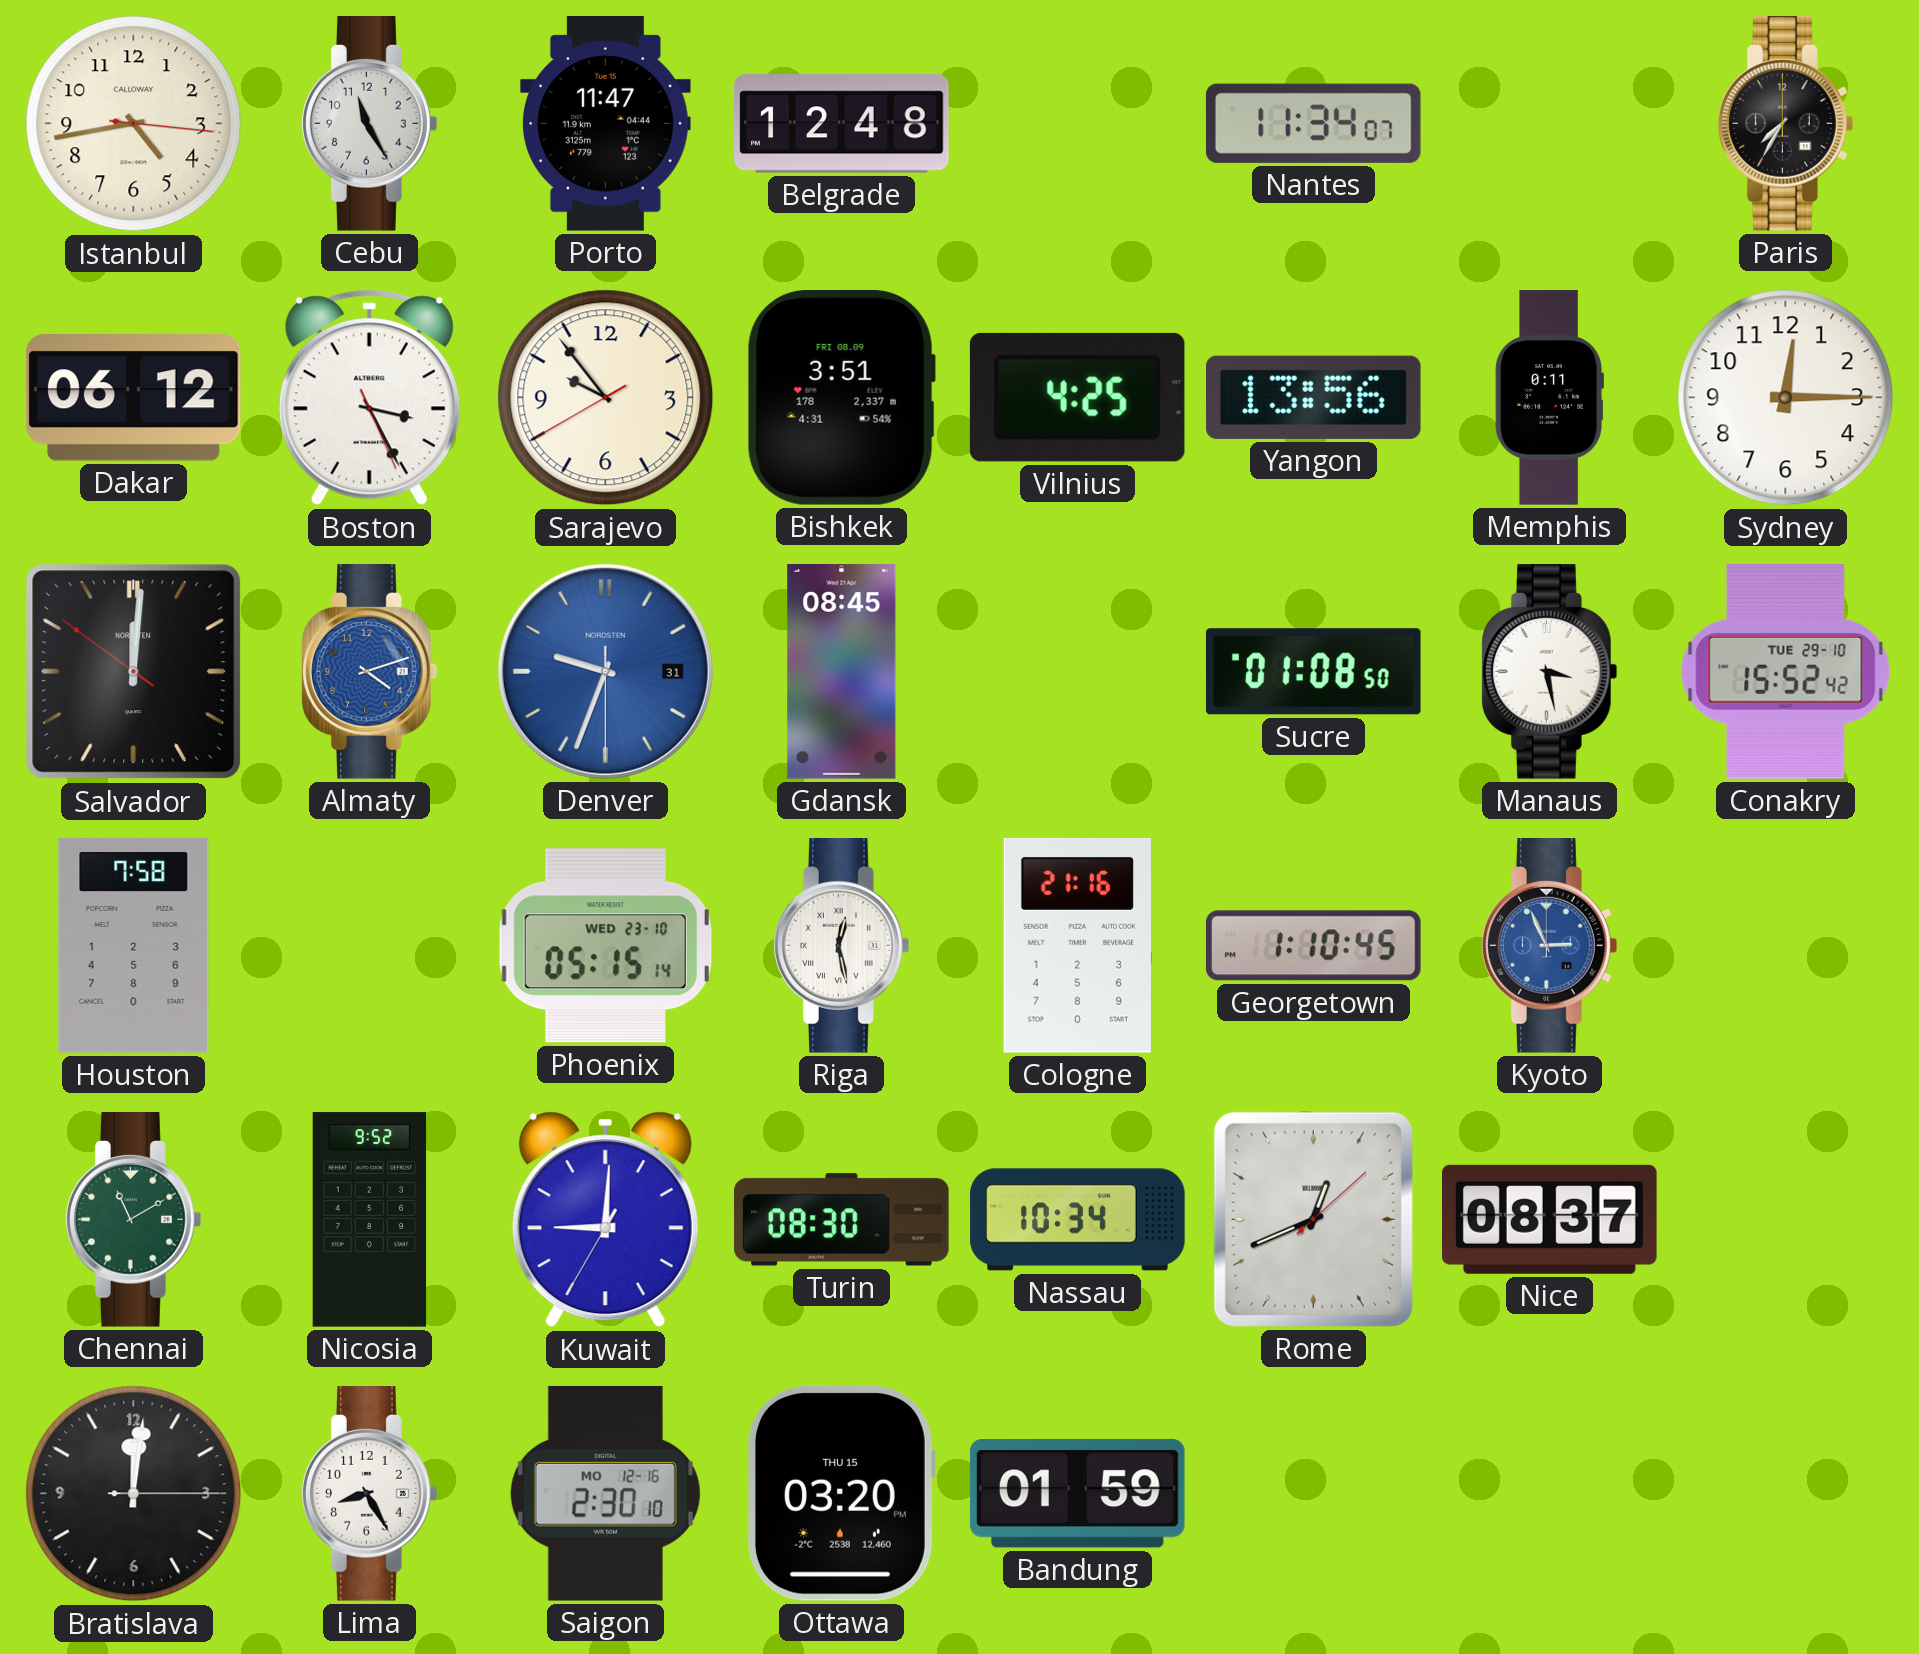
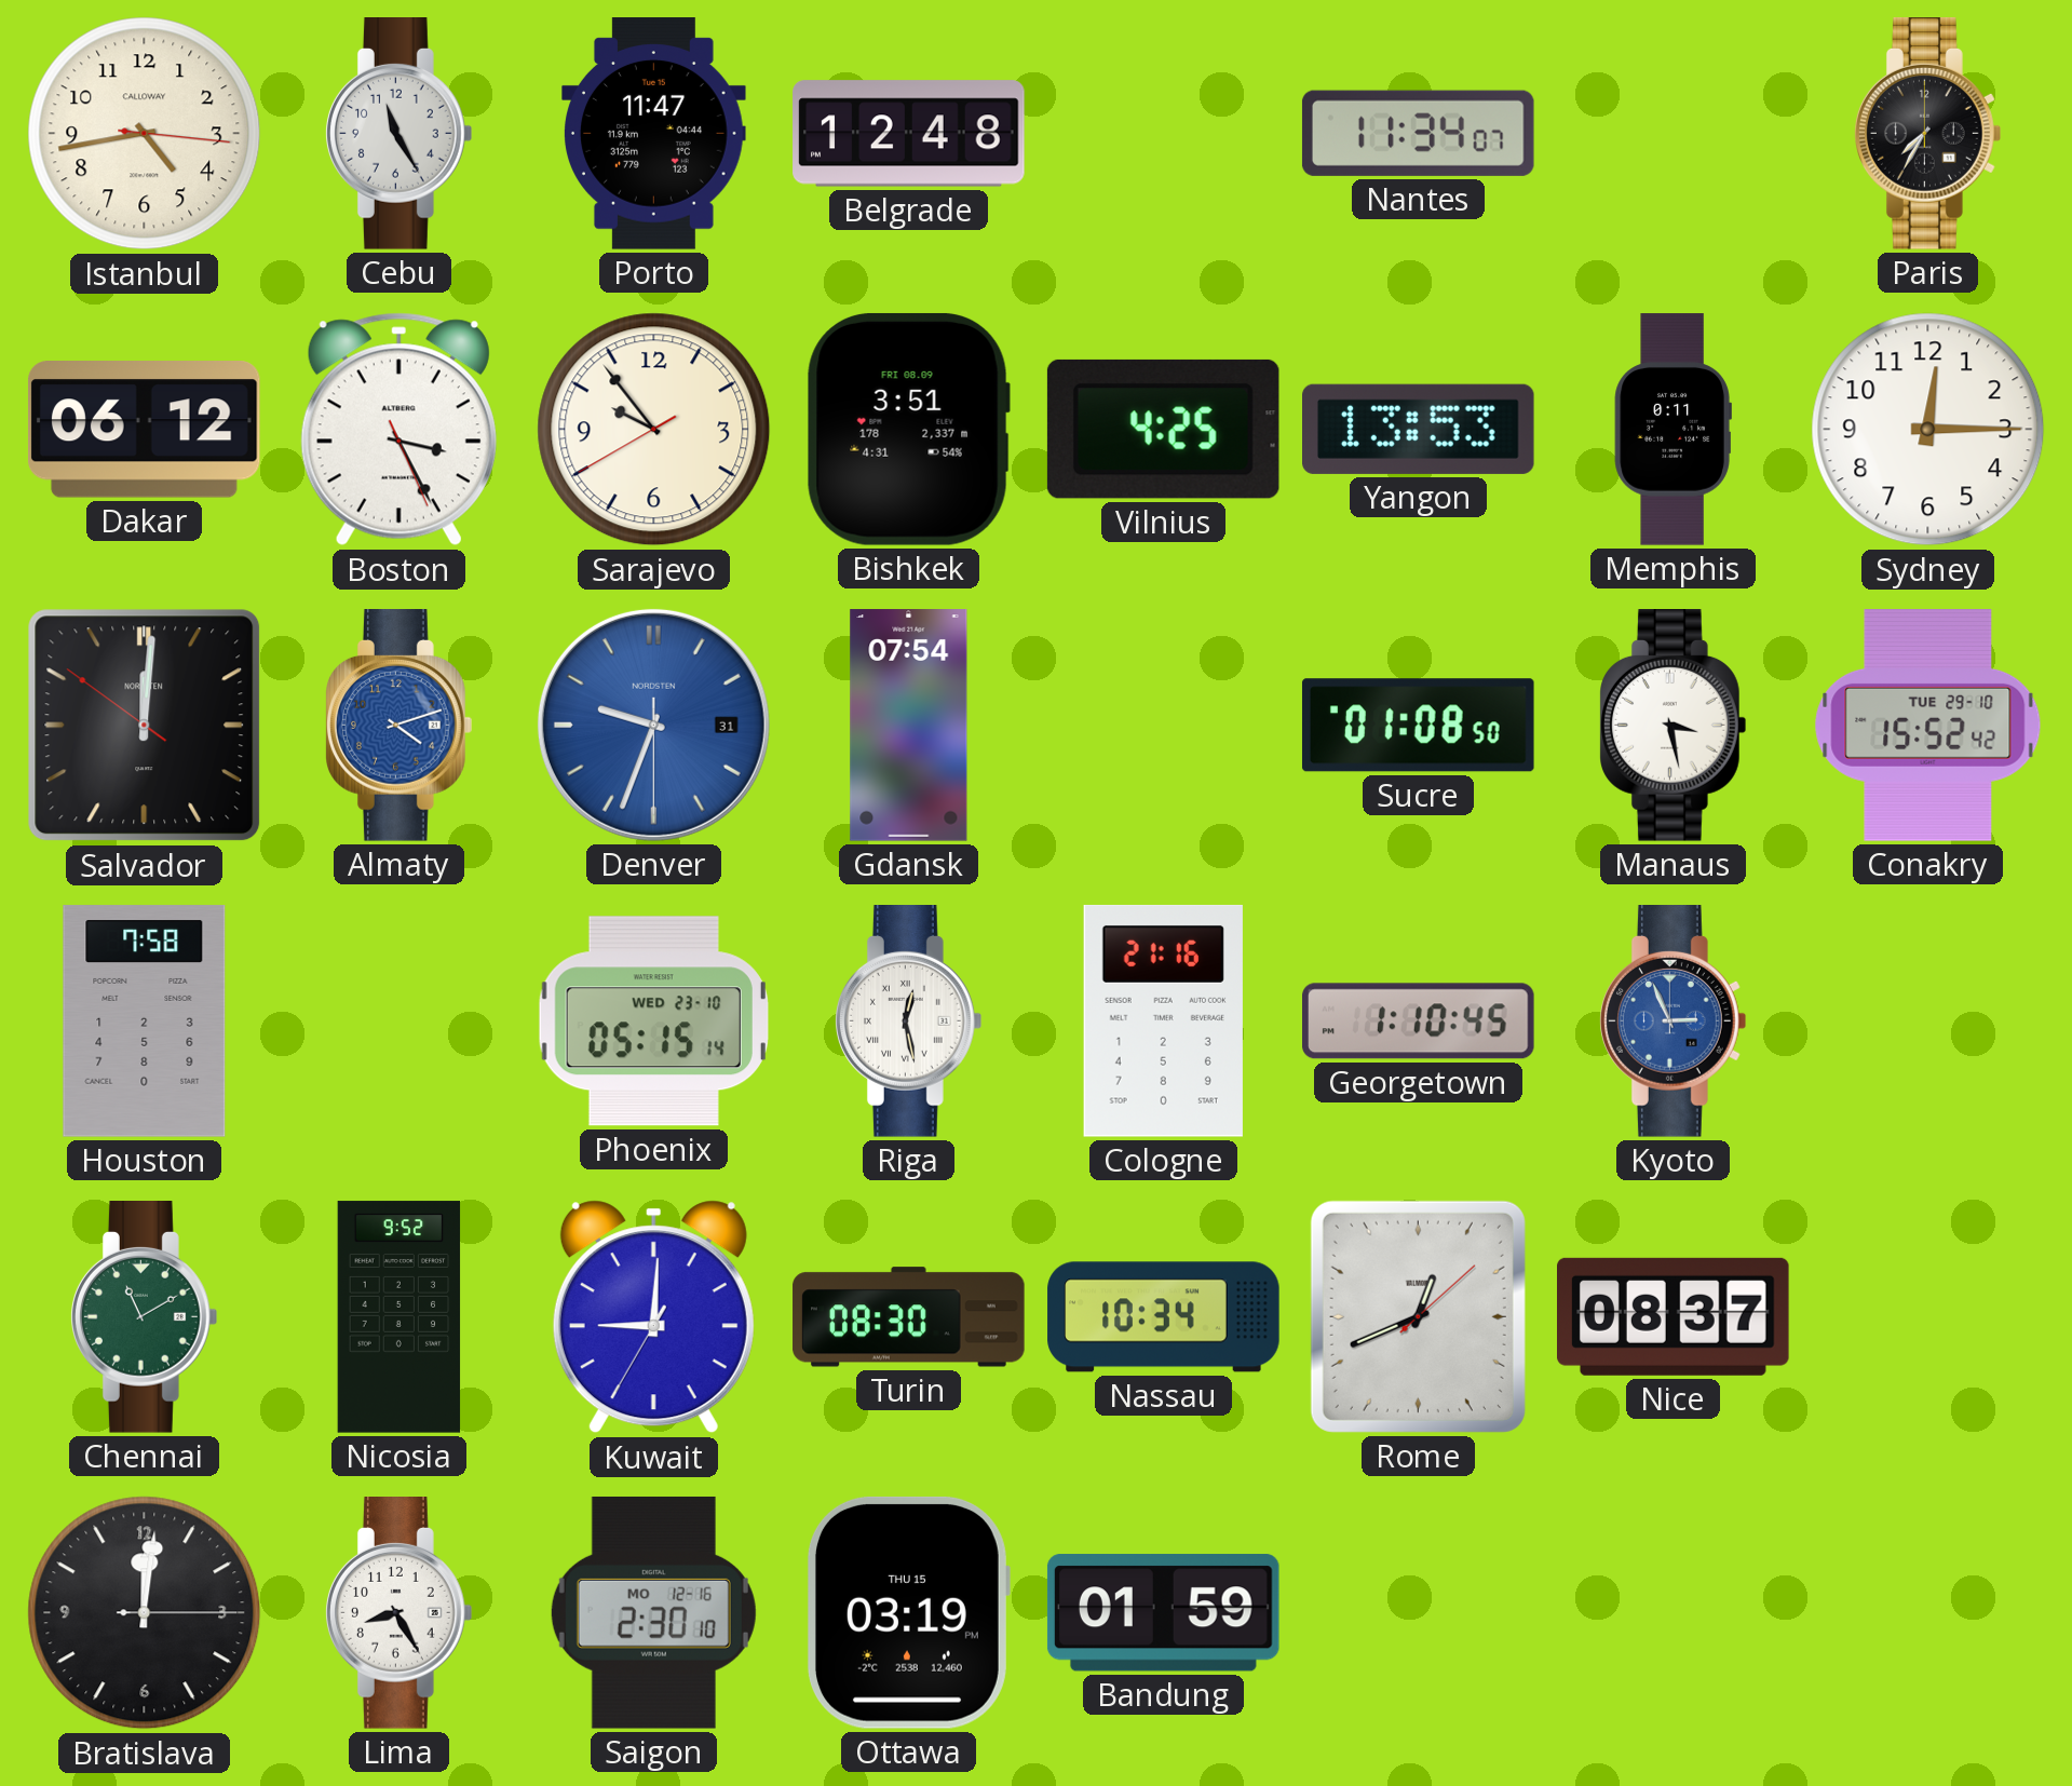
Yangon: 13:56 -> 13:53 (1419, 429)
Gdansk: 08:45 -> 07:54 (909, 726)
Ottawa: 03:20 -> 03:19 (909, 1612)
